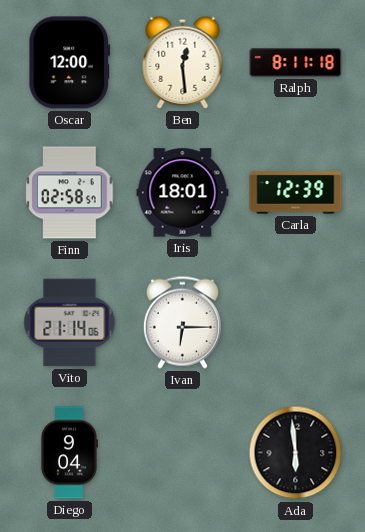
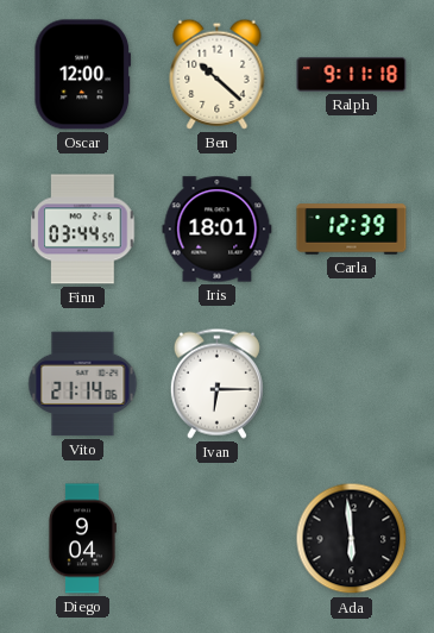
Ben: 12:29 -> 10:22 (218, 74)
Ralph: 8:11 -> 9:11 (352, 75)
Finn: 02:58 -> 03:44 (83, 230)
